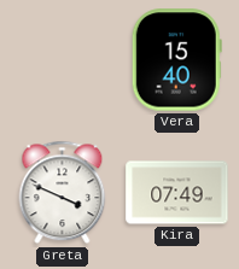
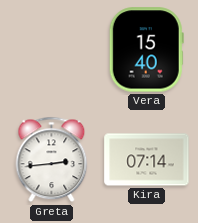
Greta: 3:49 -> 2:44 (52, 160)
Kira: 07:49 -> 07:14 (147, 160)
